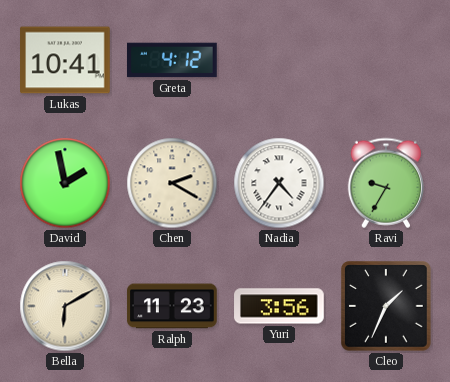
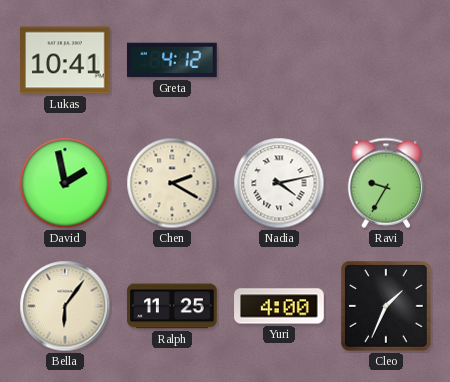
Nadia: 4:36 -> 4:13 (279, 183)
Bella: 6:10 -> 6:06 (65, 306)
Ralph: 11:23 -> 11:25 (172, 306)
Yuri: 3:56 -> 4:00 (279, 306)
